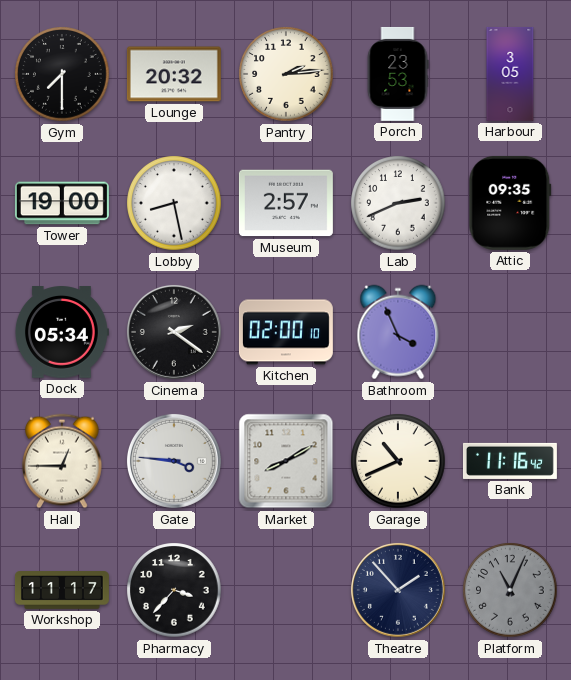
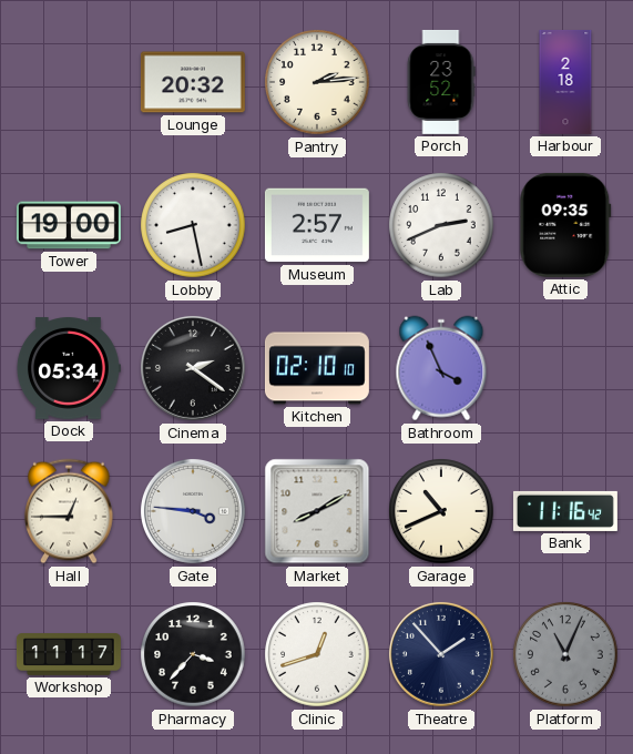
Gym: 7:30 -> none (62, 74)
Porch: 23:53 -> 23:52 (441, 82)
Harbour: 3:05 -> 2:18 (565, 82)
Kitchen: 02:00 -> 02:10 (317, 368)
Clinic: none -> 12:42 (317, 654)
